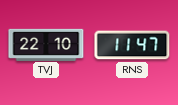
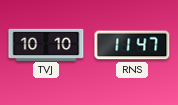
TVJ: 22:10 -> 10:10 (46, 44)
